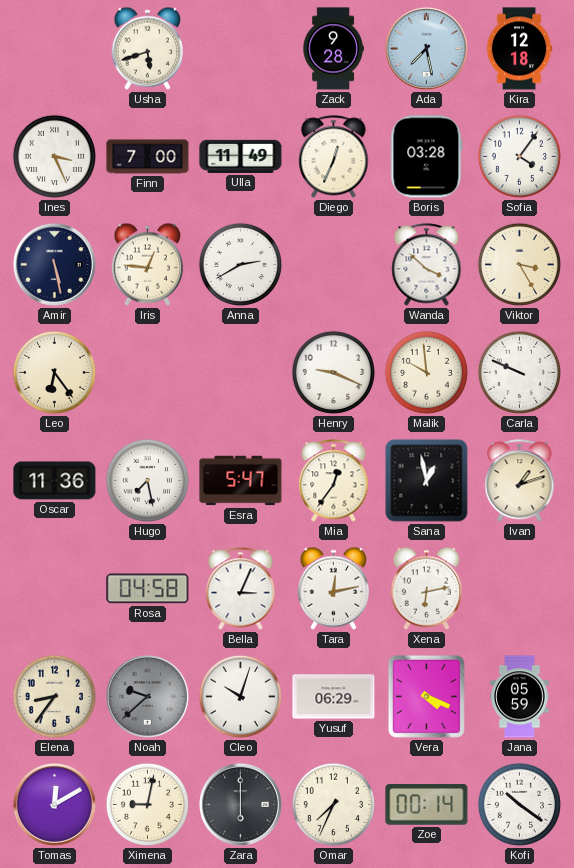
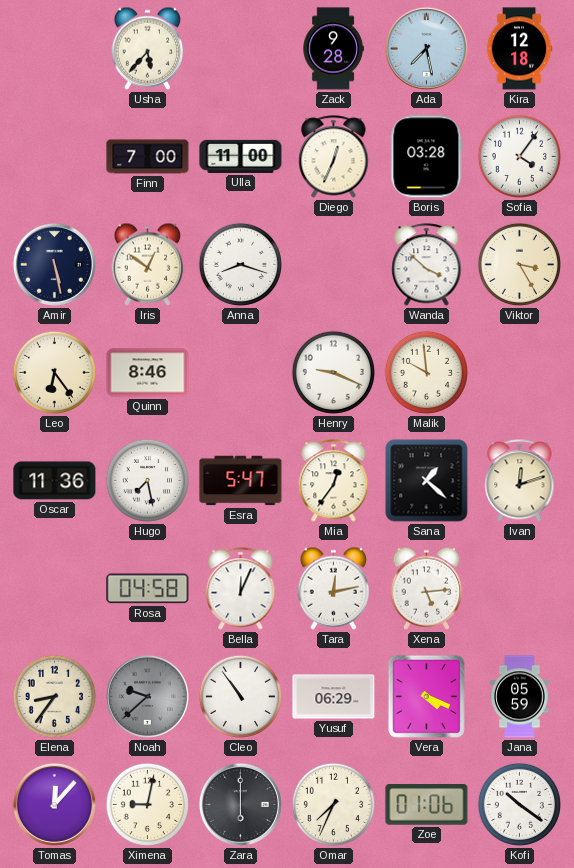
Usha: 5:42 -> 5:37 (148, 48)
Ines: 3:26 -> none (54, 156)
Ulla: 11:49 -> 11:00 (241, 156)
Iris: 12:46 -> 12:51 (148, 264)
Anna: 2:40 -> 8:18 (240, 264)
Quinn: none -> 8:46 (148, 373)
Carla: 9:49 -> none (519, 372)
Sana: 12:58 -> 1:22 (427, 481)
Ivan: 1:12 -> 12:12 (520, 481)
Bella: 3:04 -> 12:04 (241, 589)
Xena: 6:13 -> 5:14 (427, 588)
Cleo: 10:03 -> 10:54 (240, 696)
Tomas: 12:10 -> 12:07 (54, 804)
Zoe: 00:14 -> 01:06 (427, 805)
